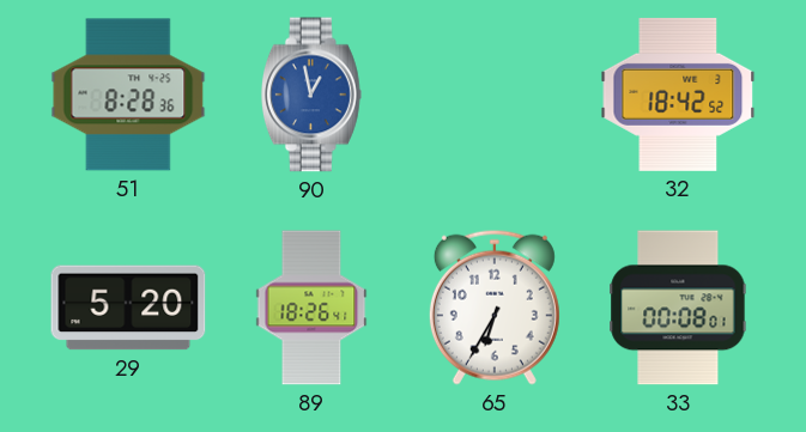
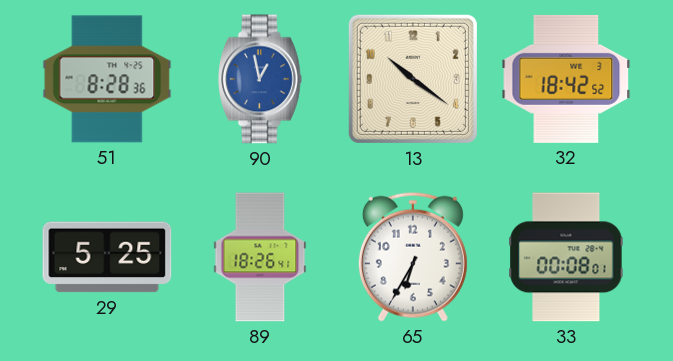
13: none -> 10:21 (413, 79)
29: 5:20 -> 5:25 (107, 257)
